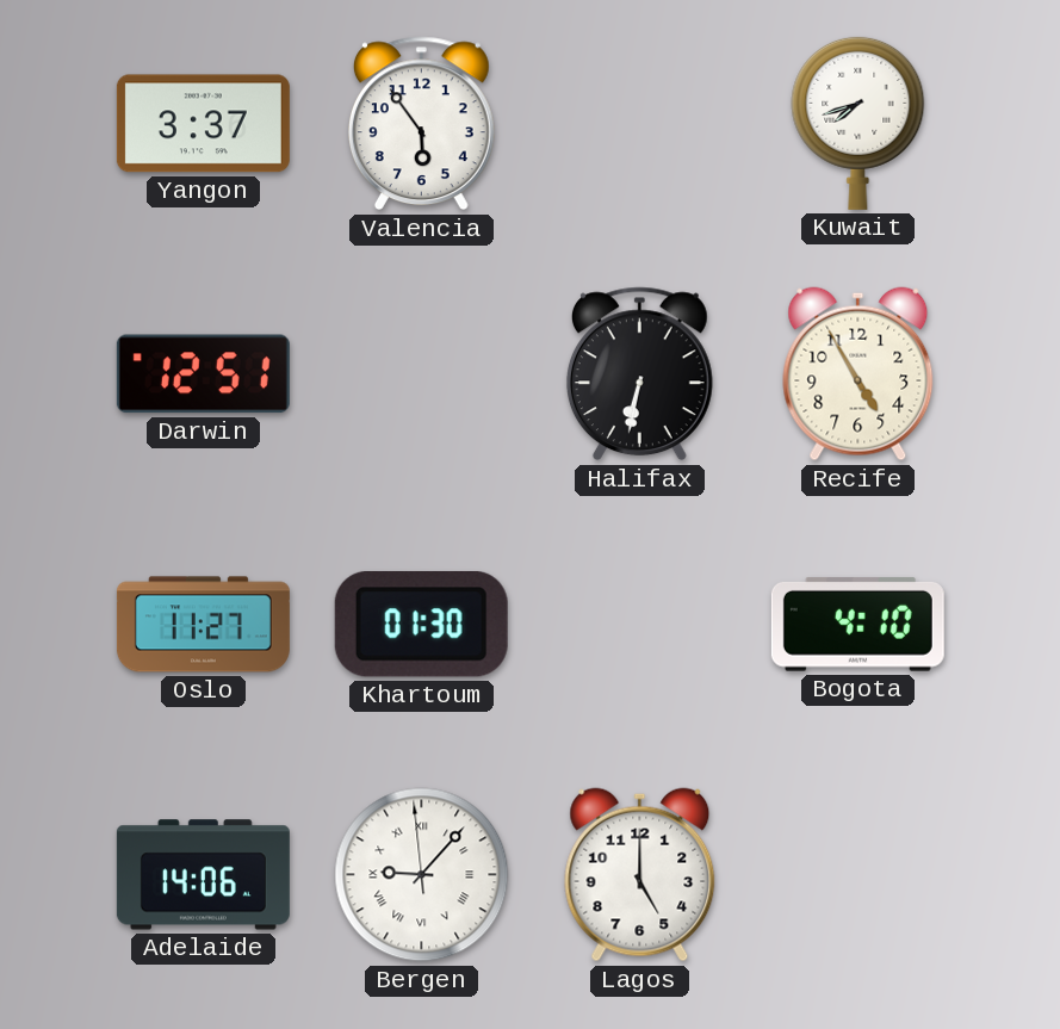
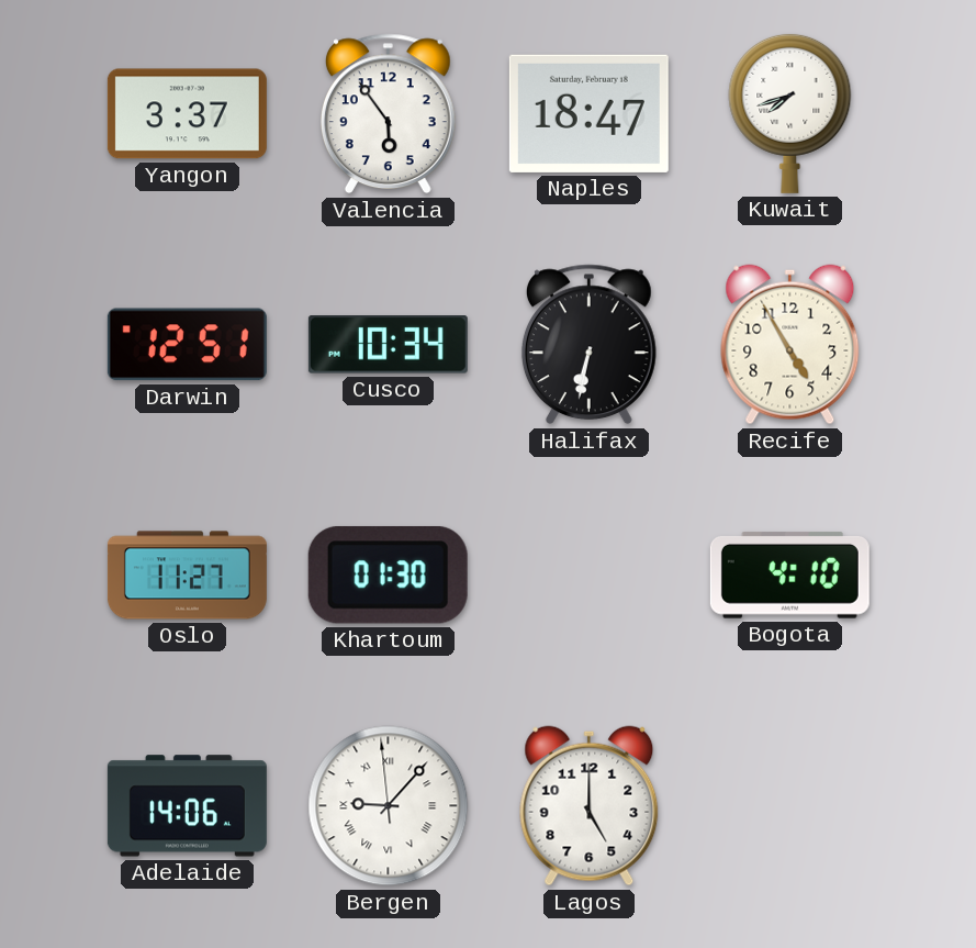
Naples: none -> 18:47 (588, 113)
Cusco: none -> 10:34 (388, 345)
